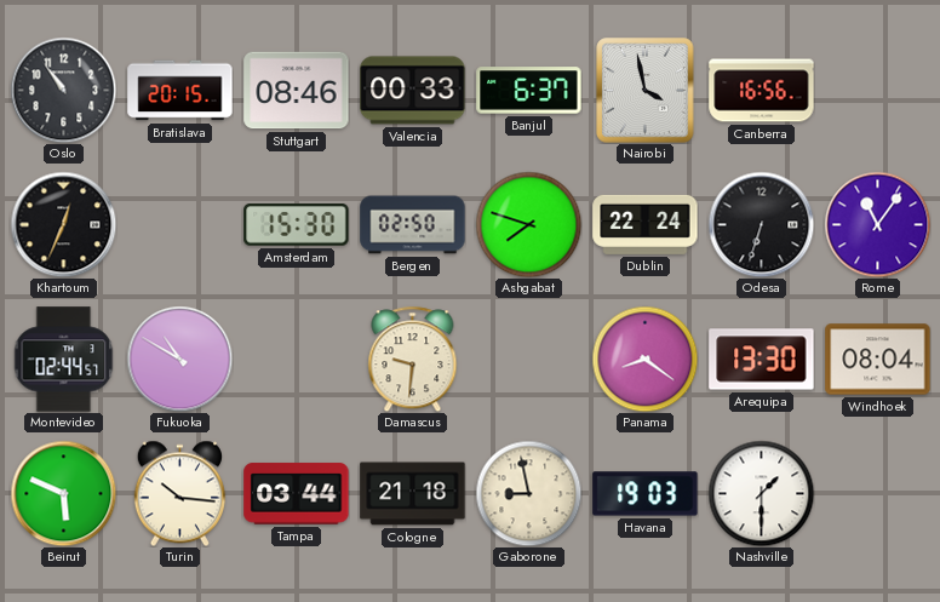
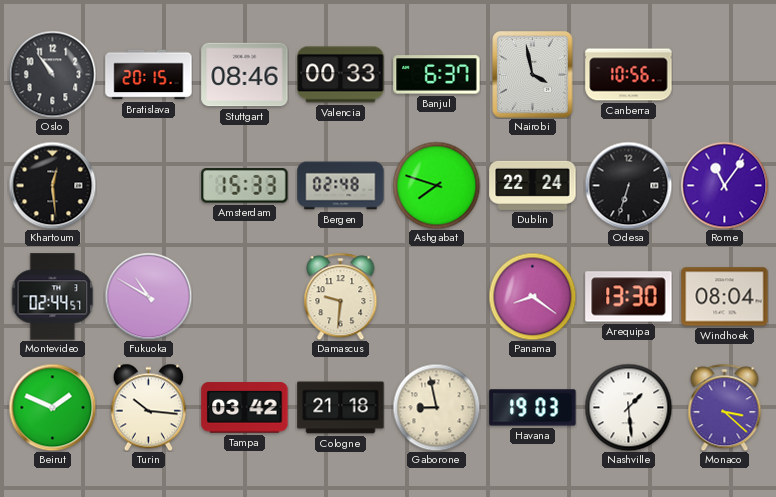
Canberra: 16:56 -> 10:56 (629, 75)
Khartoum: 12:34 -> 12:29 (52, 185)
Amsterdam: 15:30 -> 15:33 (245, 186)
Bergen: 02:50 -> 02:48 (341, 186)
Beirut: 5:49 -> 1:49 (52, 407)
Tampa: 03:44 -> 03:42 (245, 408)
Nashville: 1:30 -> 1:29 (628, 407)
Monaco: none -> 3:22 (725, 407)
